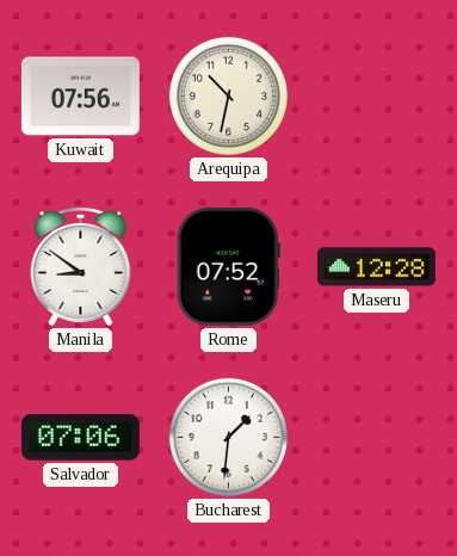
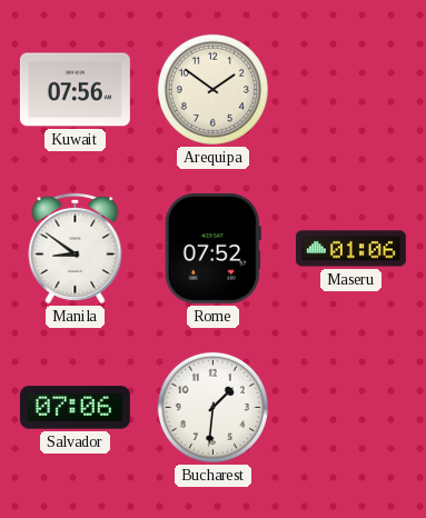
Arequipa: 10:32 -> 1:51 (212, 89)
Maseru: 12:28 -> 01:06 (350, 249)
